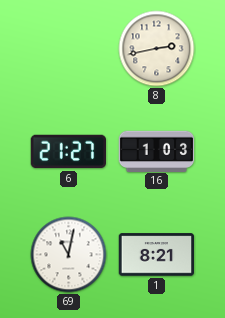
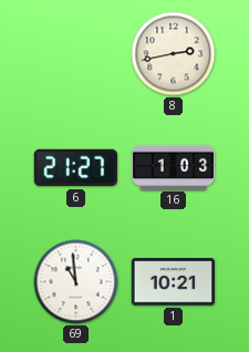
69: 11:02 -> 10:59 (76, 282)
1: 8:21 -> 10:21 (174, 282)
